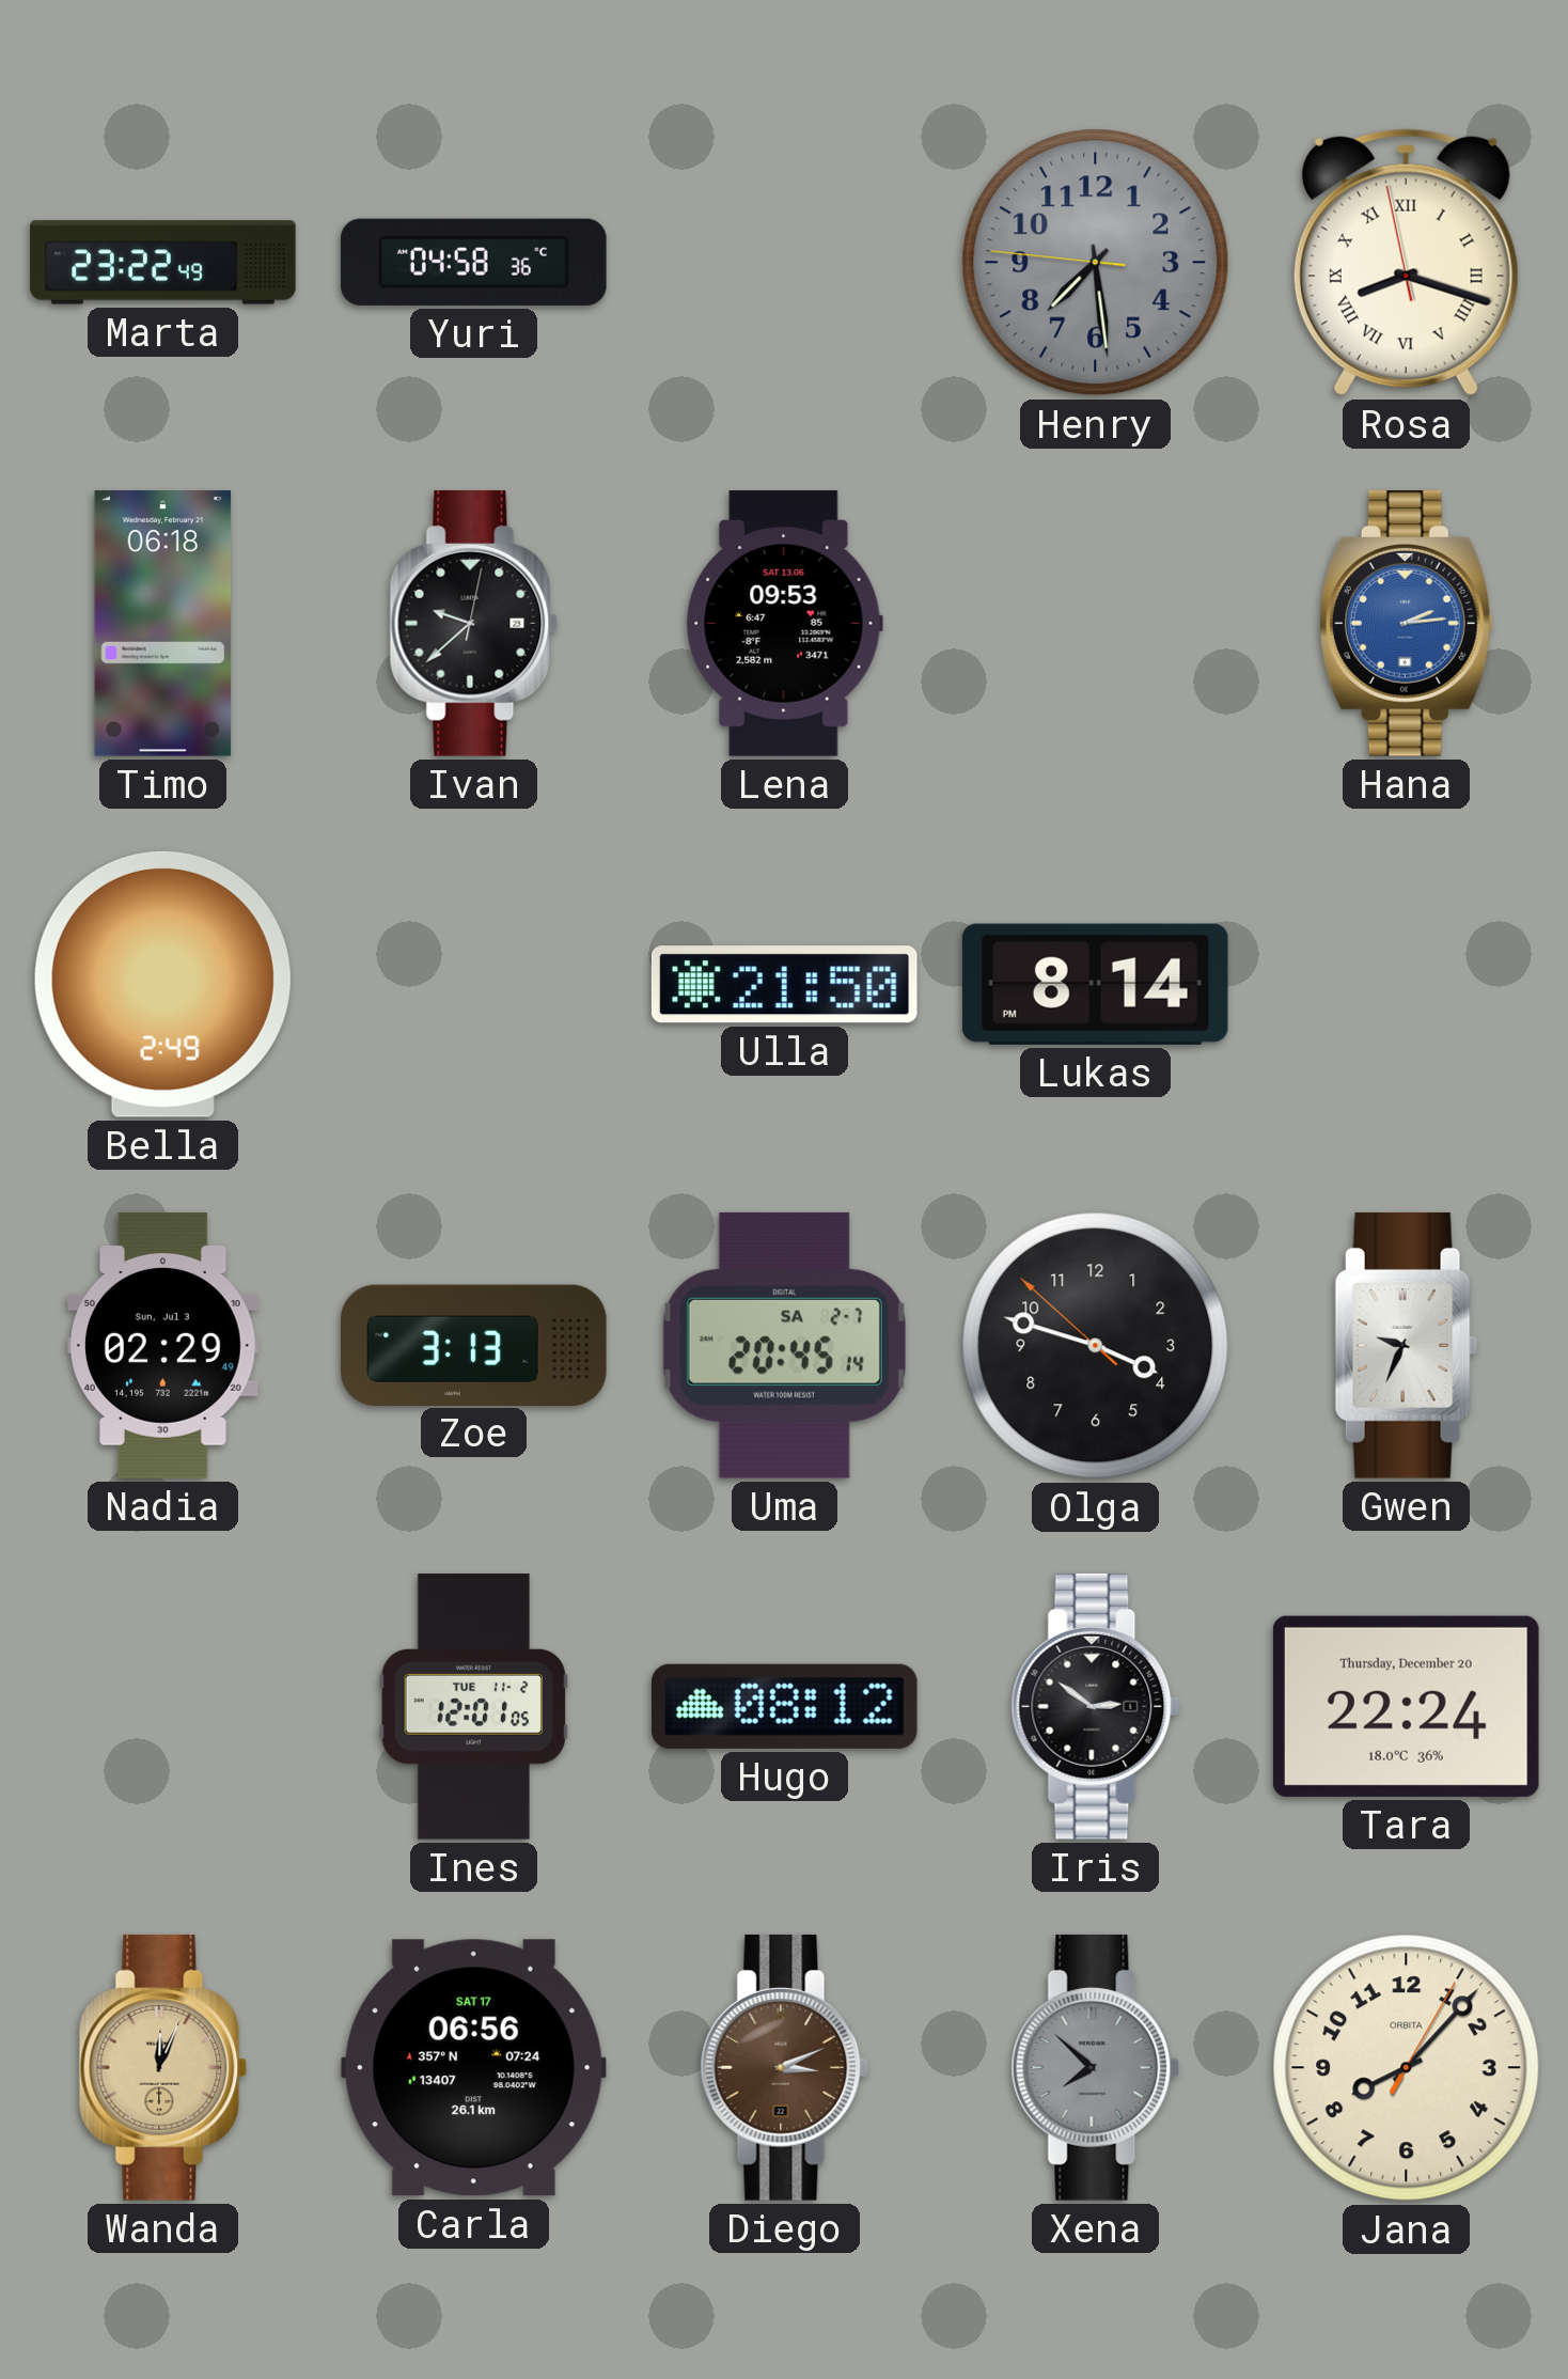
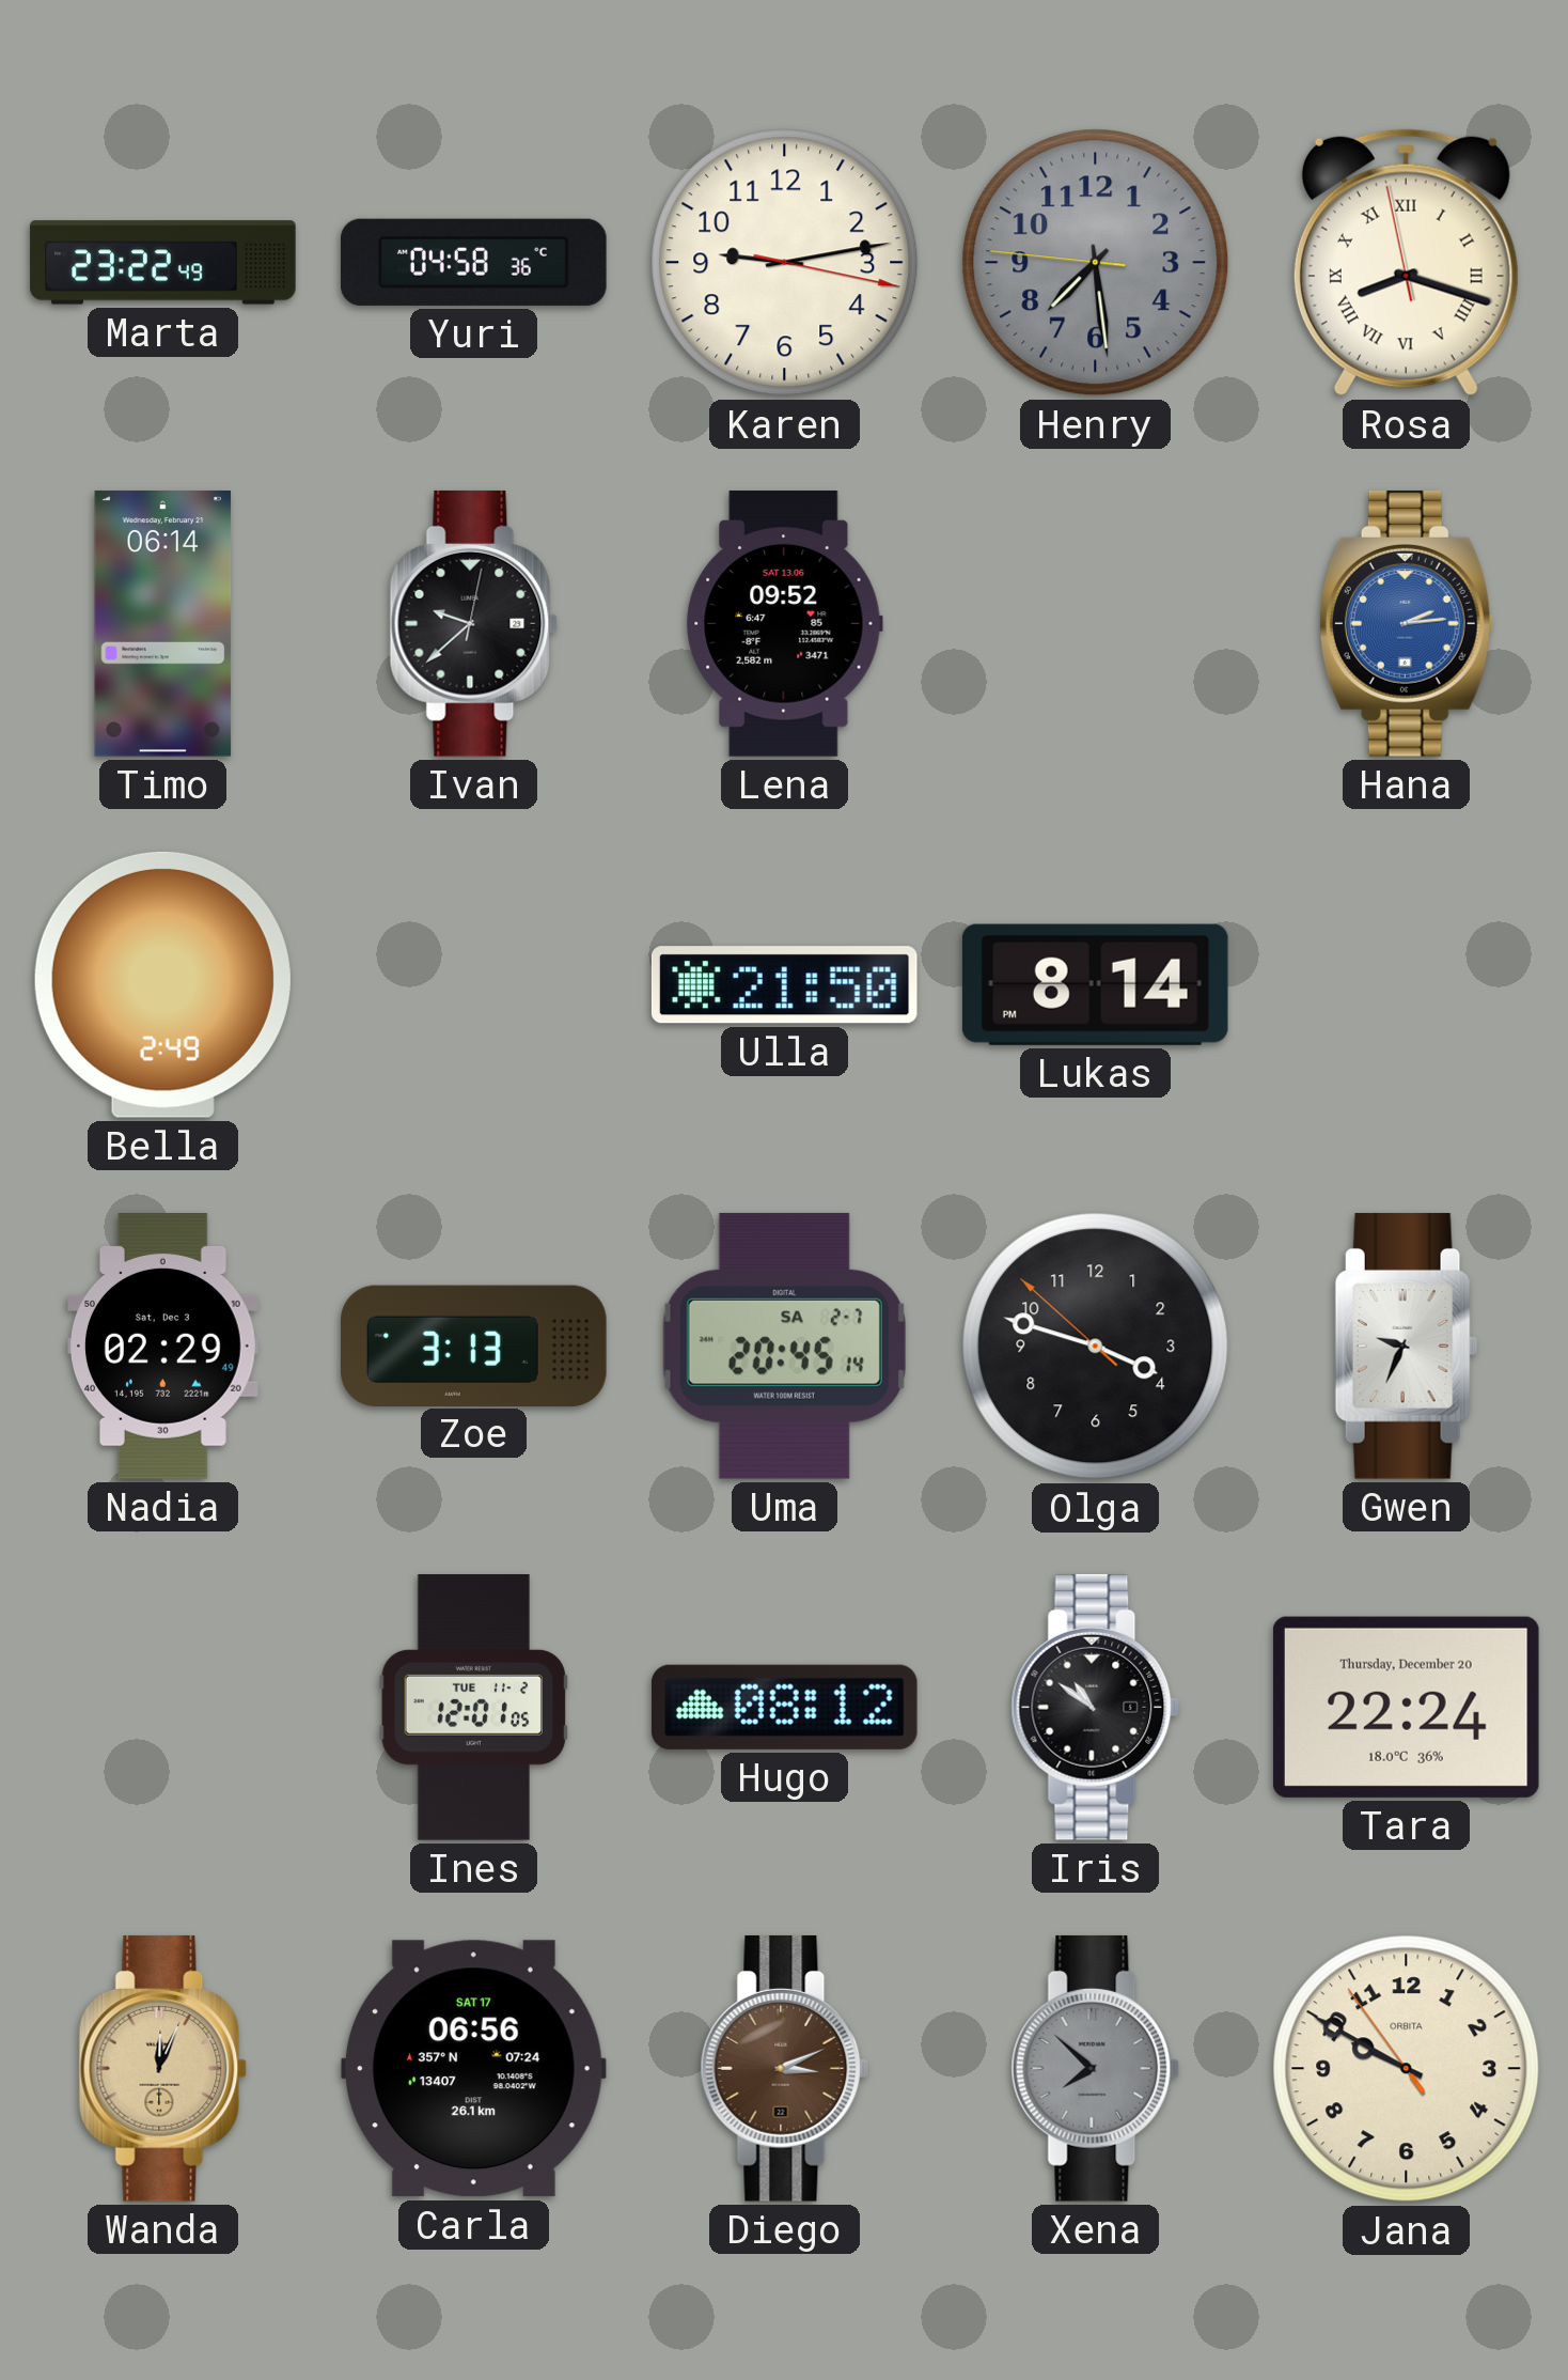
Karen: none -> 9:13 (785, 263)
Timo: 06:18 -> 06:14 (163, 624)
Lena: 09:53 -> 09:52 (784, 624)
Nadia date: Sun, Jul 3 -> Sat, Dec 3 (163, 1347)
Iris: 2:51 -> 10:51 (1096, 1707)
Jana: 8:07 -> 9:49 (1407, 2069)
